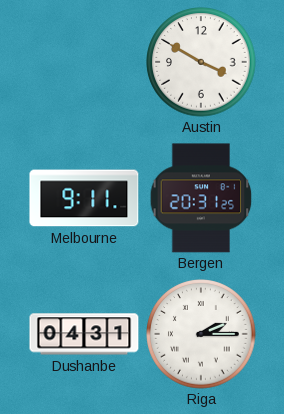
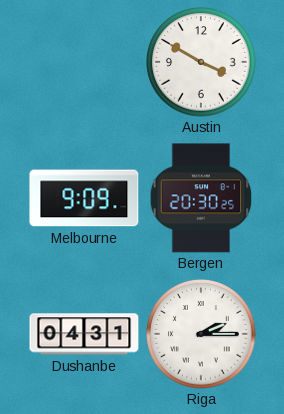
Melbourne: 9:11 -> 9:09 (84, 198)
Bergen: 20:31 -> 20:30 (201, 198)
